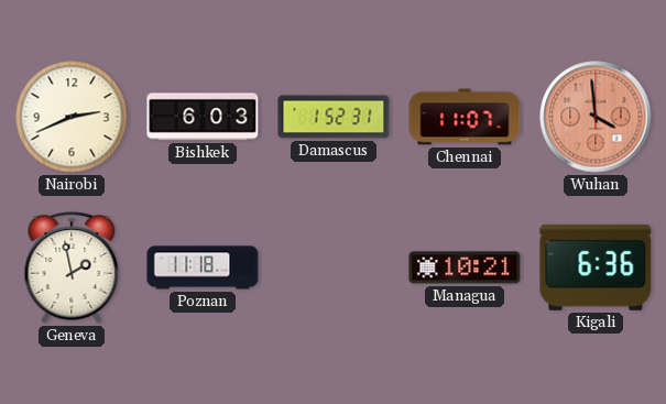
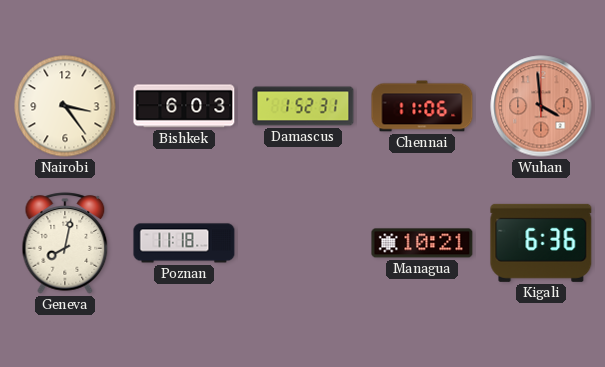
Nairobi: 2:41 -> 3:24 (65, 106)
Chennai: 11:07 -> 11:06 (422, 106)
Geneva: 1:58 -> 8:02 (65, 243)
